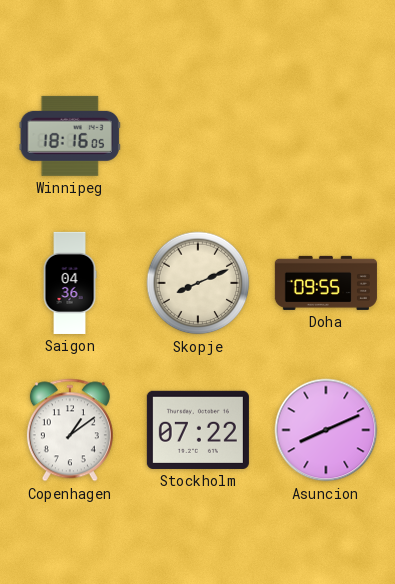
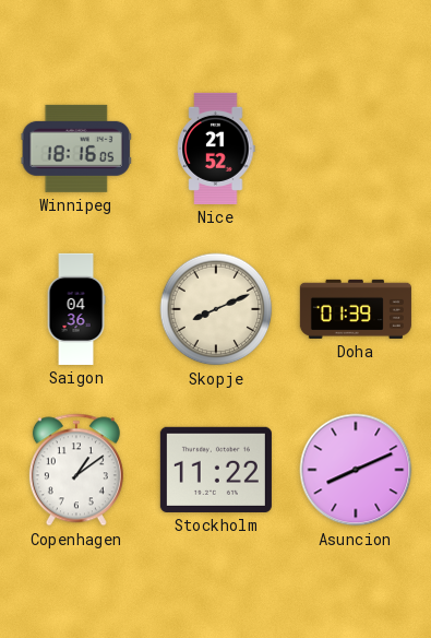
Nice: none -> 21:52 (216, 149)
Doha: 09:55 -> 01:39 (356, 309)
Stockholm: 07:22 -> 11:22 (216, 470)
